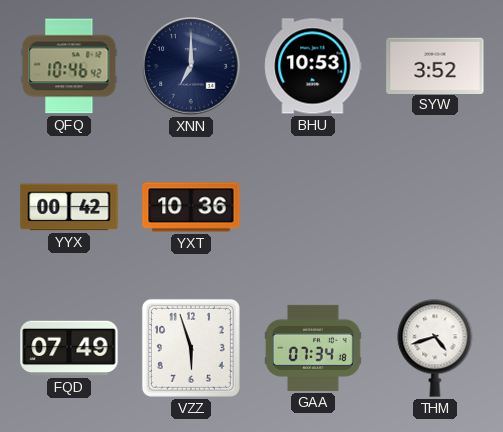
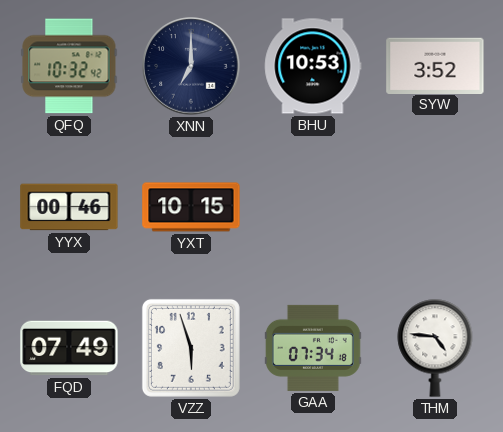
QFQ: 10:46 -> 10:32 (69, 66)
YYX: 00:42 -> 00:46 (69, 207)
YXT: 10:36 -> 10:15 (191, 207)
THM: 4:42 -> 4:46 (435, 348)
